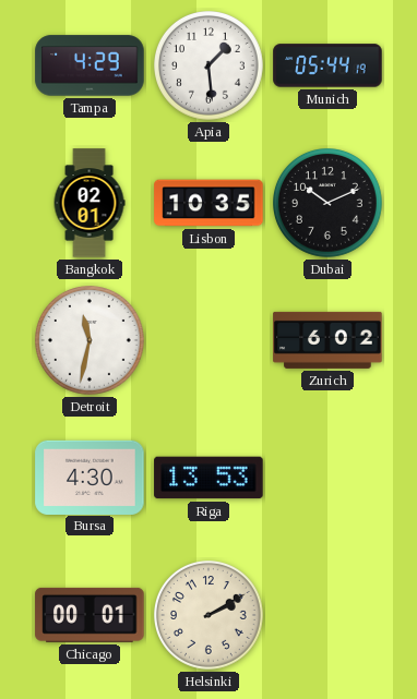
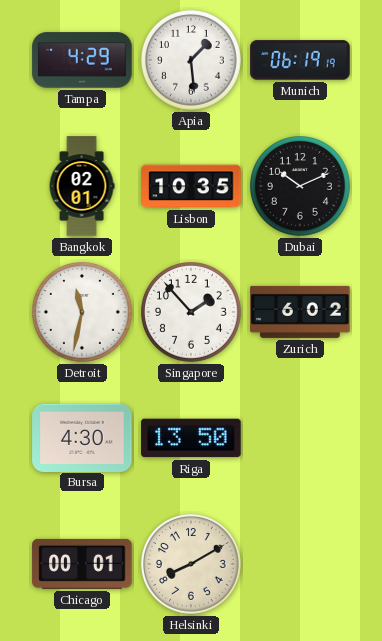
Munich: 05:44 -> 06:19 (300, 60)
Singapore: none -> 1:53 (192, 313)
Riga: 13:53 -> 13:50 (191, 438)
Helsinki: 2:10 -> 8:10 (192, 565)
